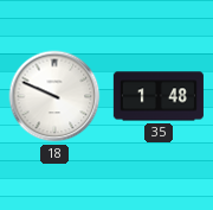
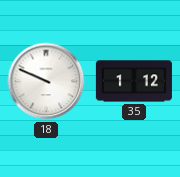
35: 1:48 -> 1:12 (134, 81)
